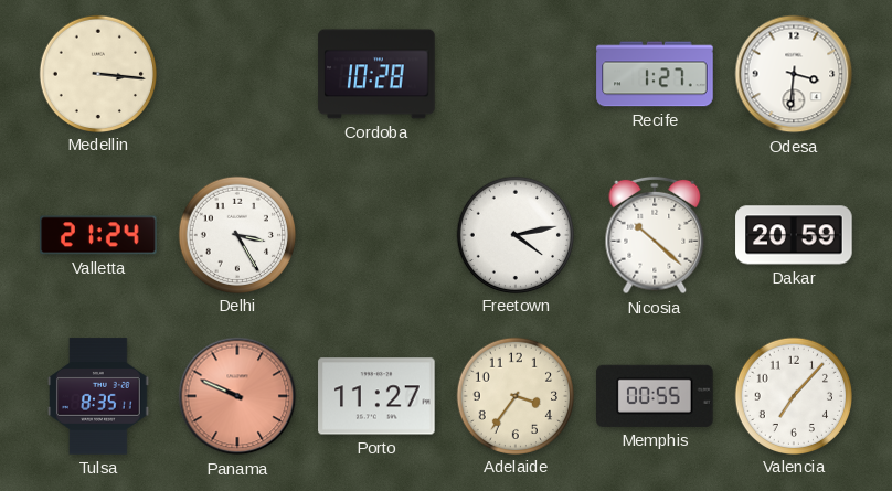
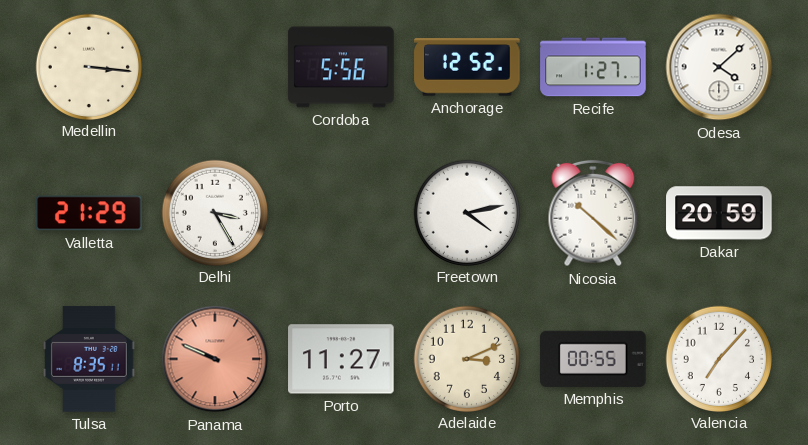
Cordoba: 10:28 -> 5:56 (341, 67)
Anchorage: none -> 12:52 (467, 67)
Odesa: 3:31 -> 4:08 (719, 67)
Valletta: 21:24 -> 21:29 (89, 213)
Adelaide: 3:36 -> 3:11 (466, 358)
